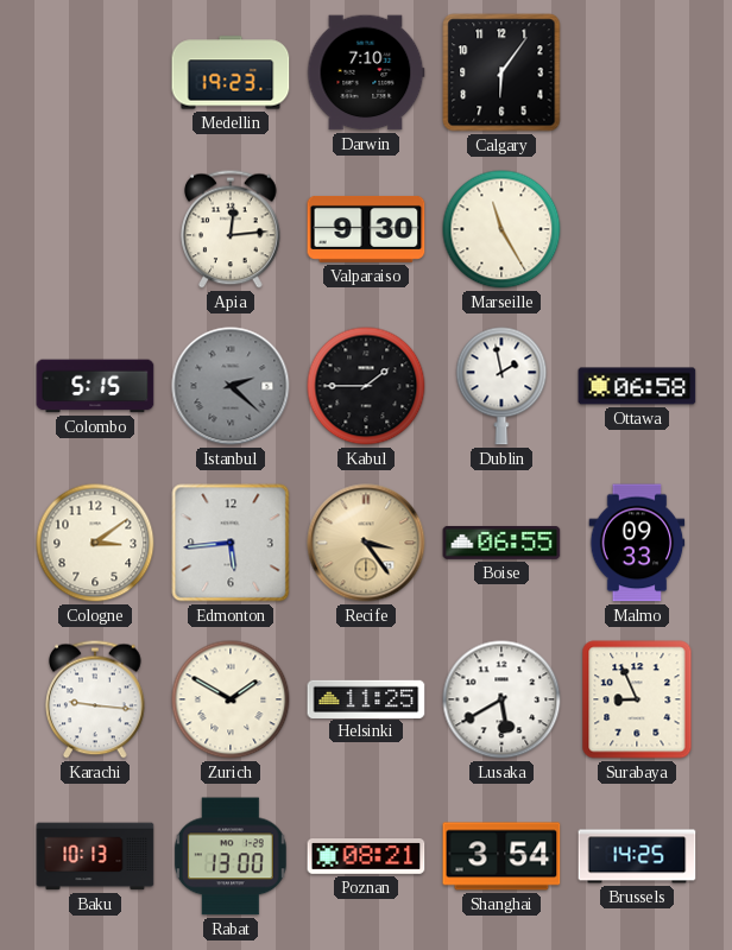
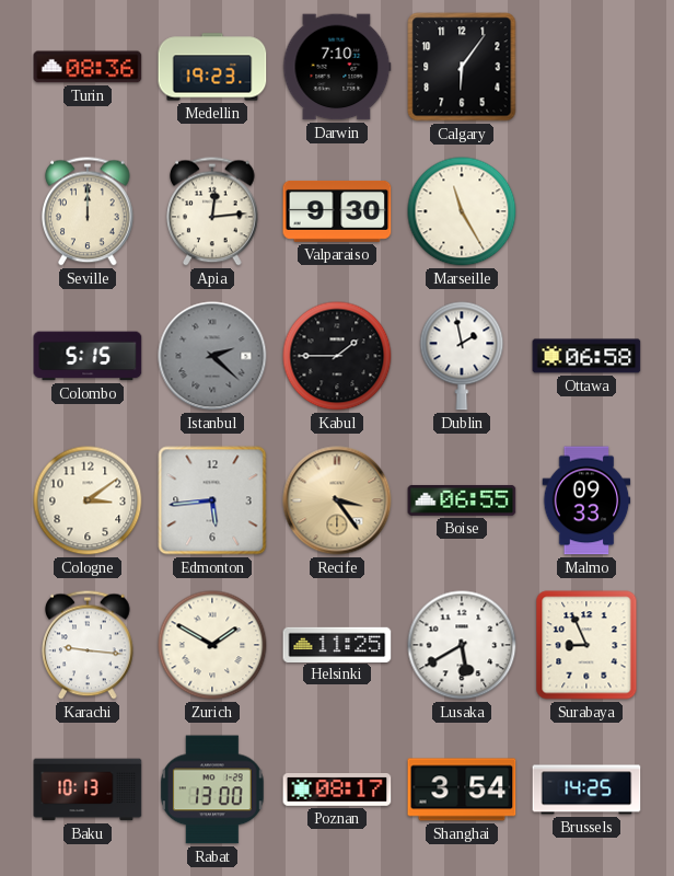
Turin: none -> 08:36 (88, 67)
Seville: none -> 12:00 (89, 211)
Poznan: 08:21 -> 08:17 (337, 791)
